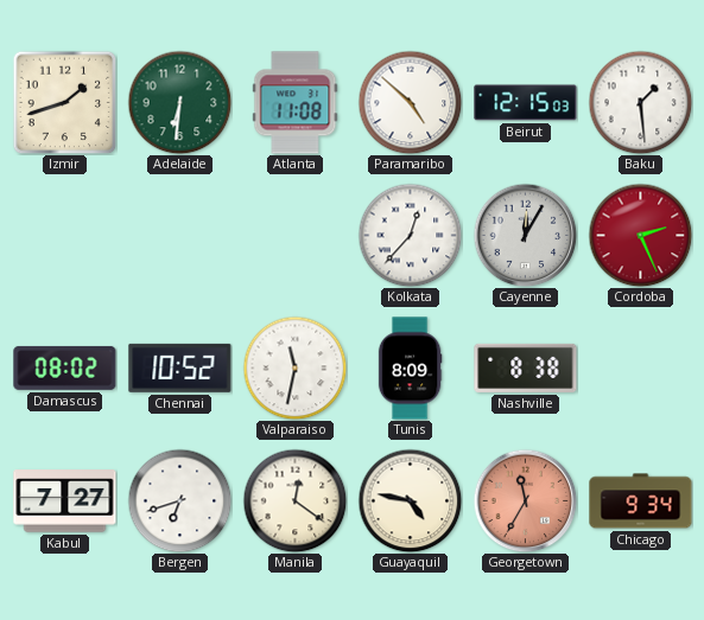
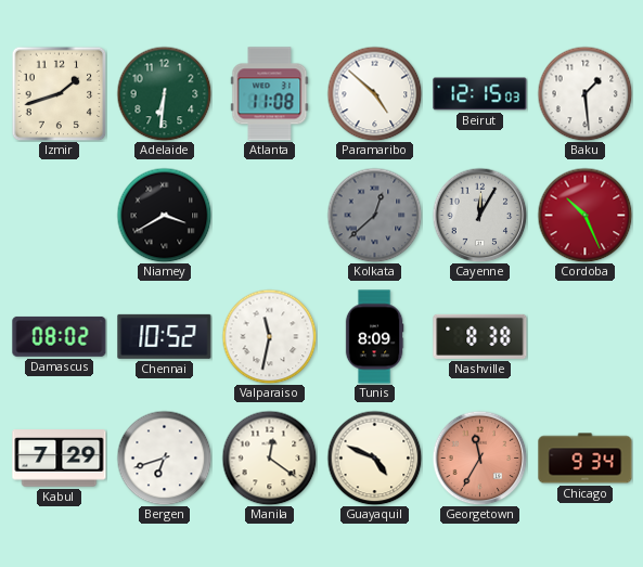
Niamey: none -> 3:40 (164, 215)
Kolkata: 12:37 -> 12:38 (374, 215)
Kolkata dial: white -> grey (374, 215)
Cordoba: 2:26 -> 10:26 (584, 215)
Kabul: 7:27 -> 7:29 (60, 459)
Guayaquil: 4:47 -> 4:49 (374, 458)
